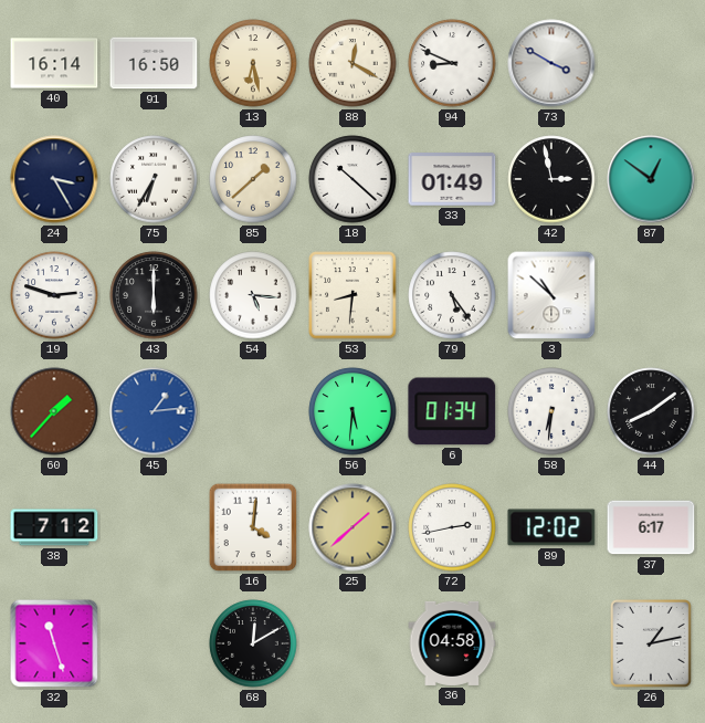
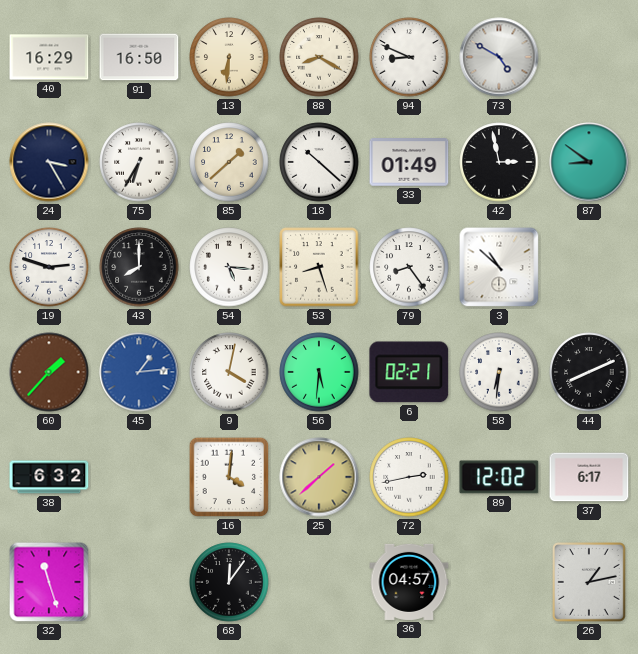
40: 16:14 -> 16:29 (49, 57)
13: 6:28 -> 6:31 (229, 57)
88: 12:20 -> 8:20 (319, 57)
73: 3:50 -> 4:50 (499, 57)
87: 12:51 -> 8:51 (589, 162)
43: 6:00 -> 8:00 (139, 267)
53: 8:31 -> 8:27 (319, 267)
79: 5:24 -> 8:24 (409, 267)
9: none -> 4:02 (229, 372)
6: 01:34 -> 02:21 (409, 372)
44: 8:09 -> 8:11 (589, 372)
38: 7:12 -> 6:32 (49, 477)
68: 12:10 -> 12:06 (229, 582)
36: 04:58 -> 04:57 (409, 582)
